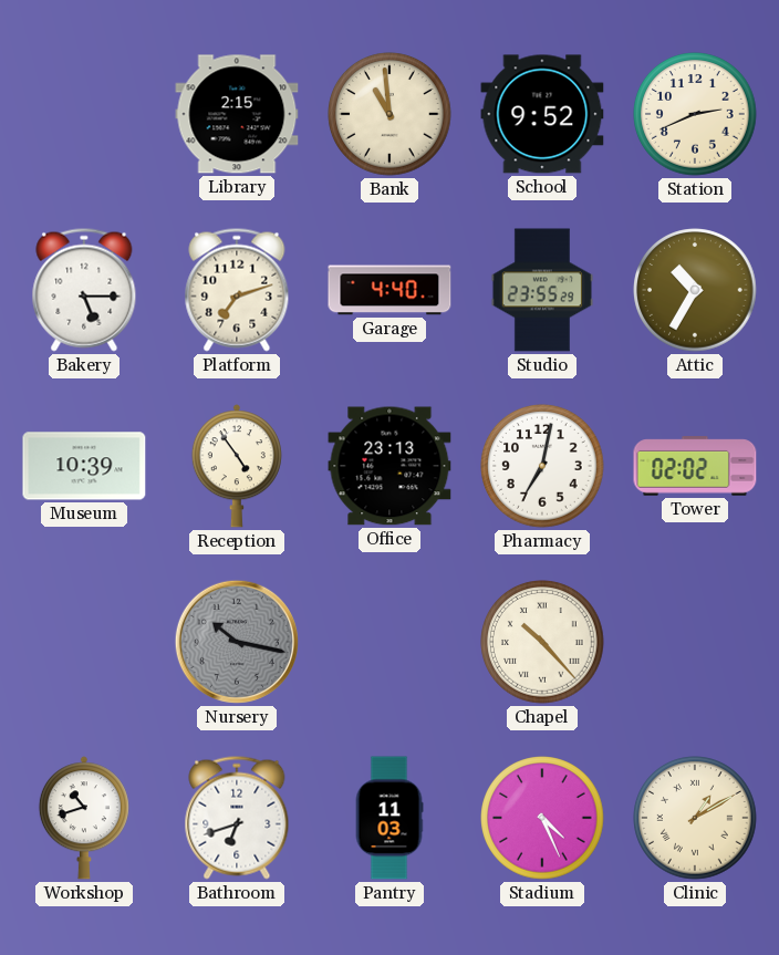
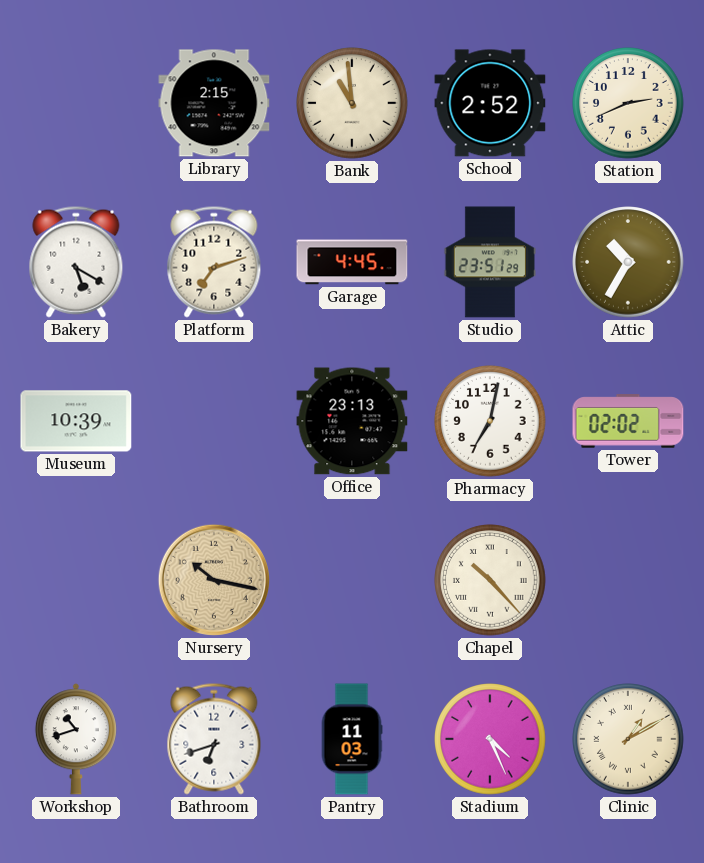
School: 9:52 -> 2:52 (490, 103)
Bakery: 5:15 -> 5:20 (76, 262)
Garage: 4:40 -> 4:45 (352, 262)
Studio: 23:55 -> 23:51 (490, 262)
Reception: 4:54 -> none (237, 466)
Nursery dial: grey -> champagne (214, 580)
